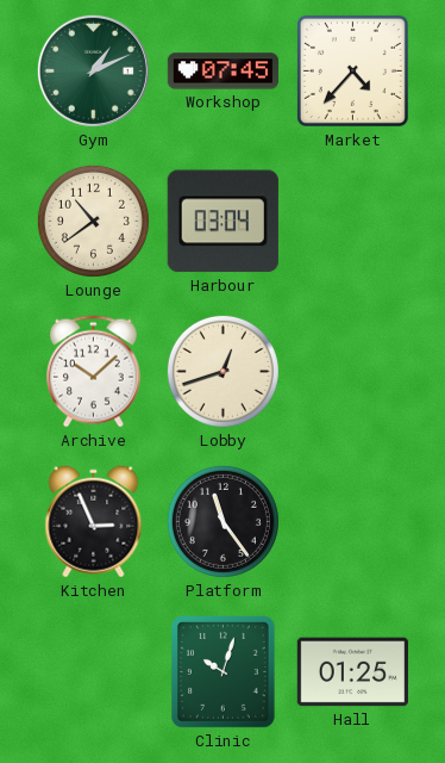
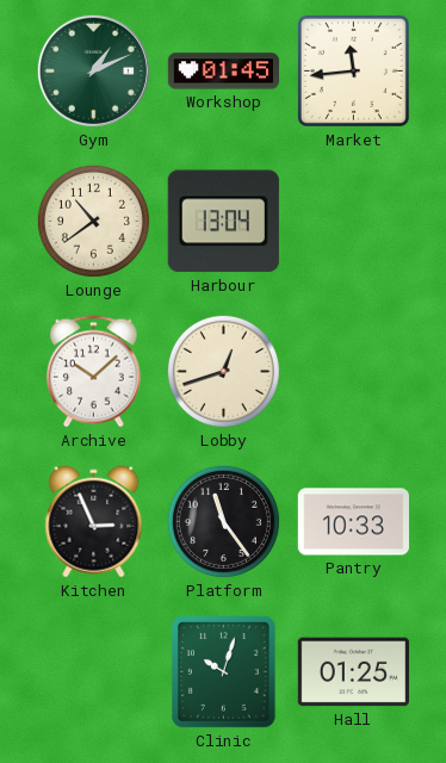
Workshop: 07:45 -> 01:45 (223, 72)
Market: 4:37 -> 11:44 (353, 70)
Harbour: 03:04 -> 13:04 (223, 222)
Pantry: none -> 10:33 (353, 522)
